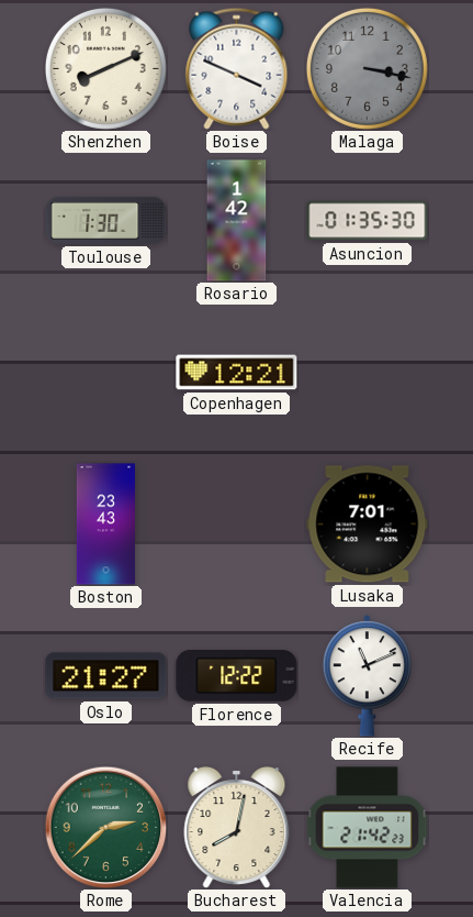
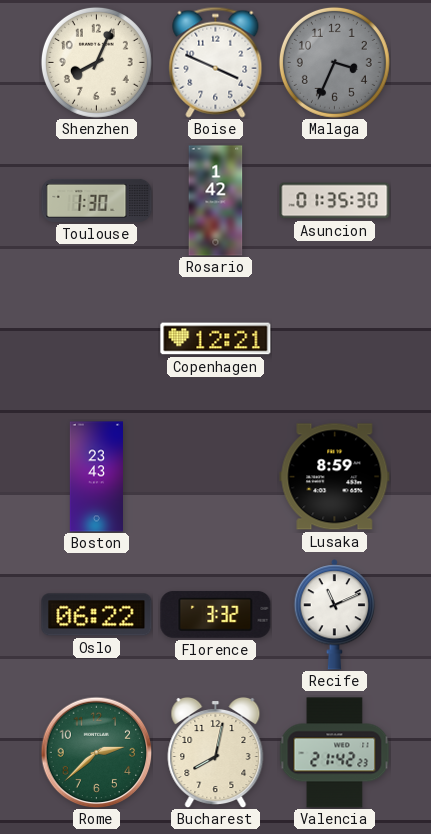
Shenzhen: 8:11 -> 8:04 (96, 62)
Malaga: 3:17 -> 3:34 (334, 62)
Lusaka: 7:01 -> 8:59 (335, 477)
Oslo: 21:27 -> 06:22 (97, 615)
Florence: 12:22 -> 3:32 (216, 614)
